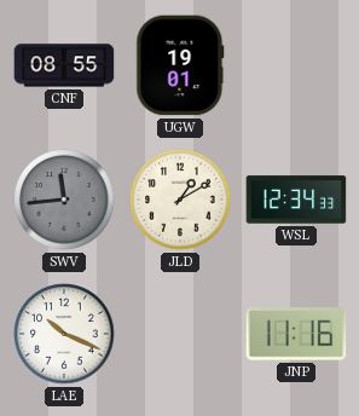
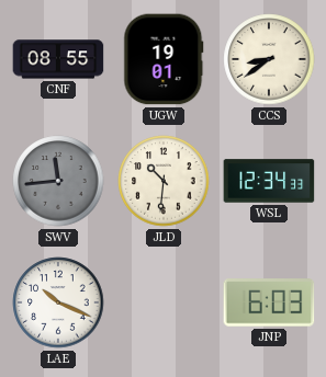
CCS: none -> 8:39 (269, 59)
JLD: 1:10 -> 10:31 (164, 181)
JNP: 11:16 -> 6:03 (269, 302)
